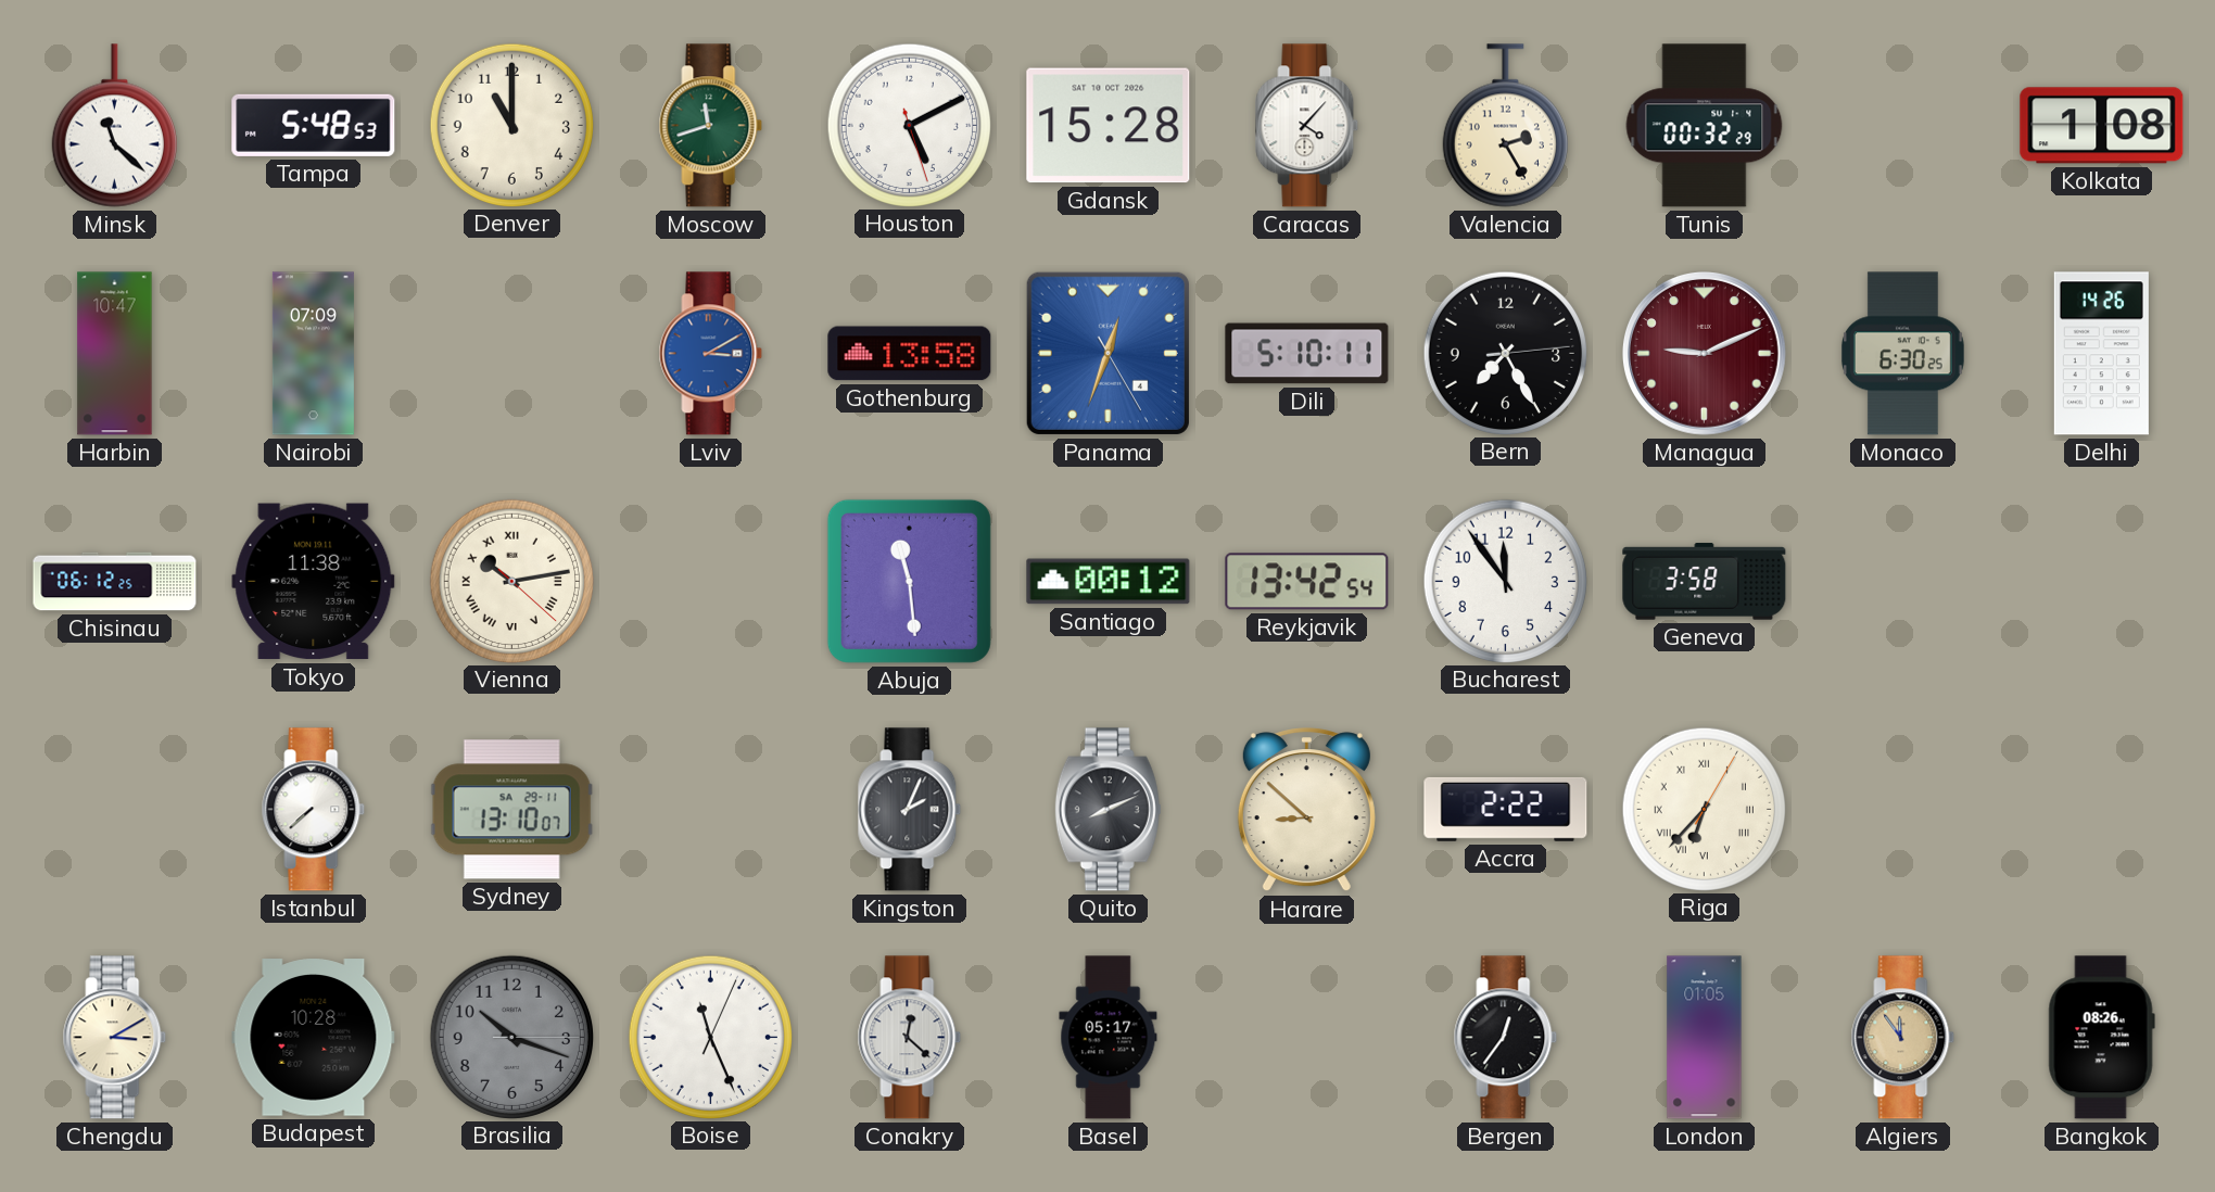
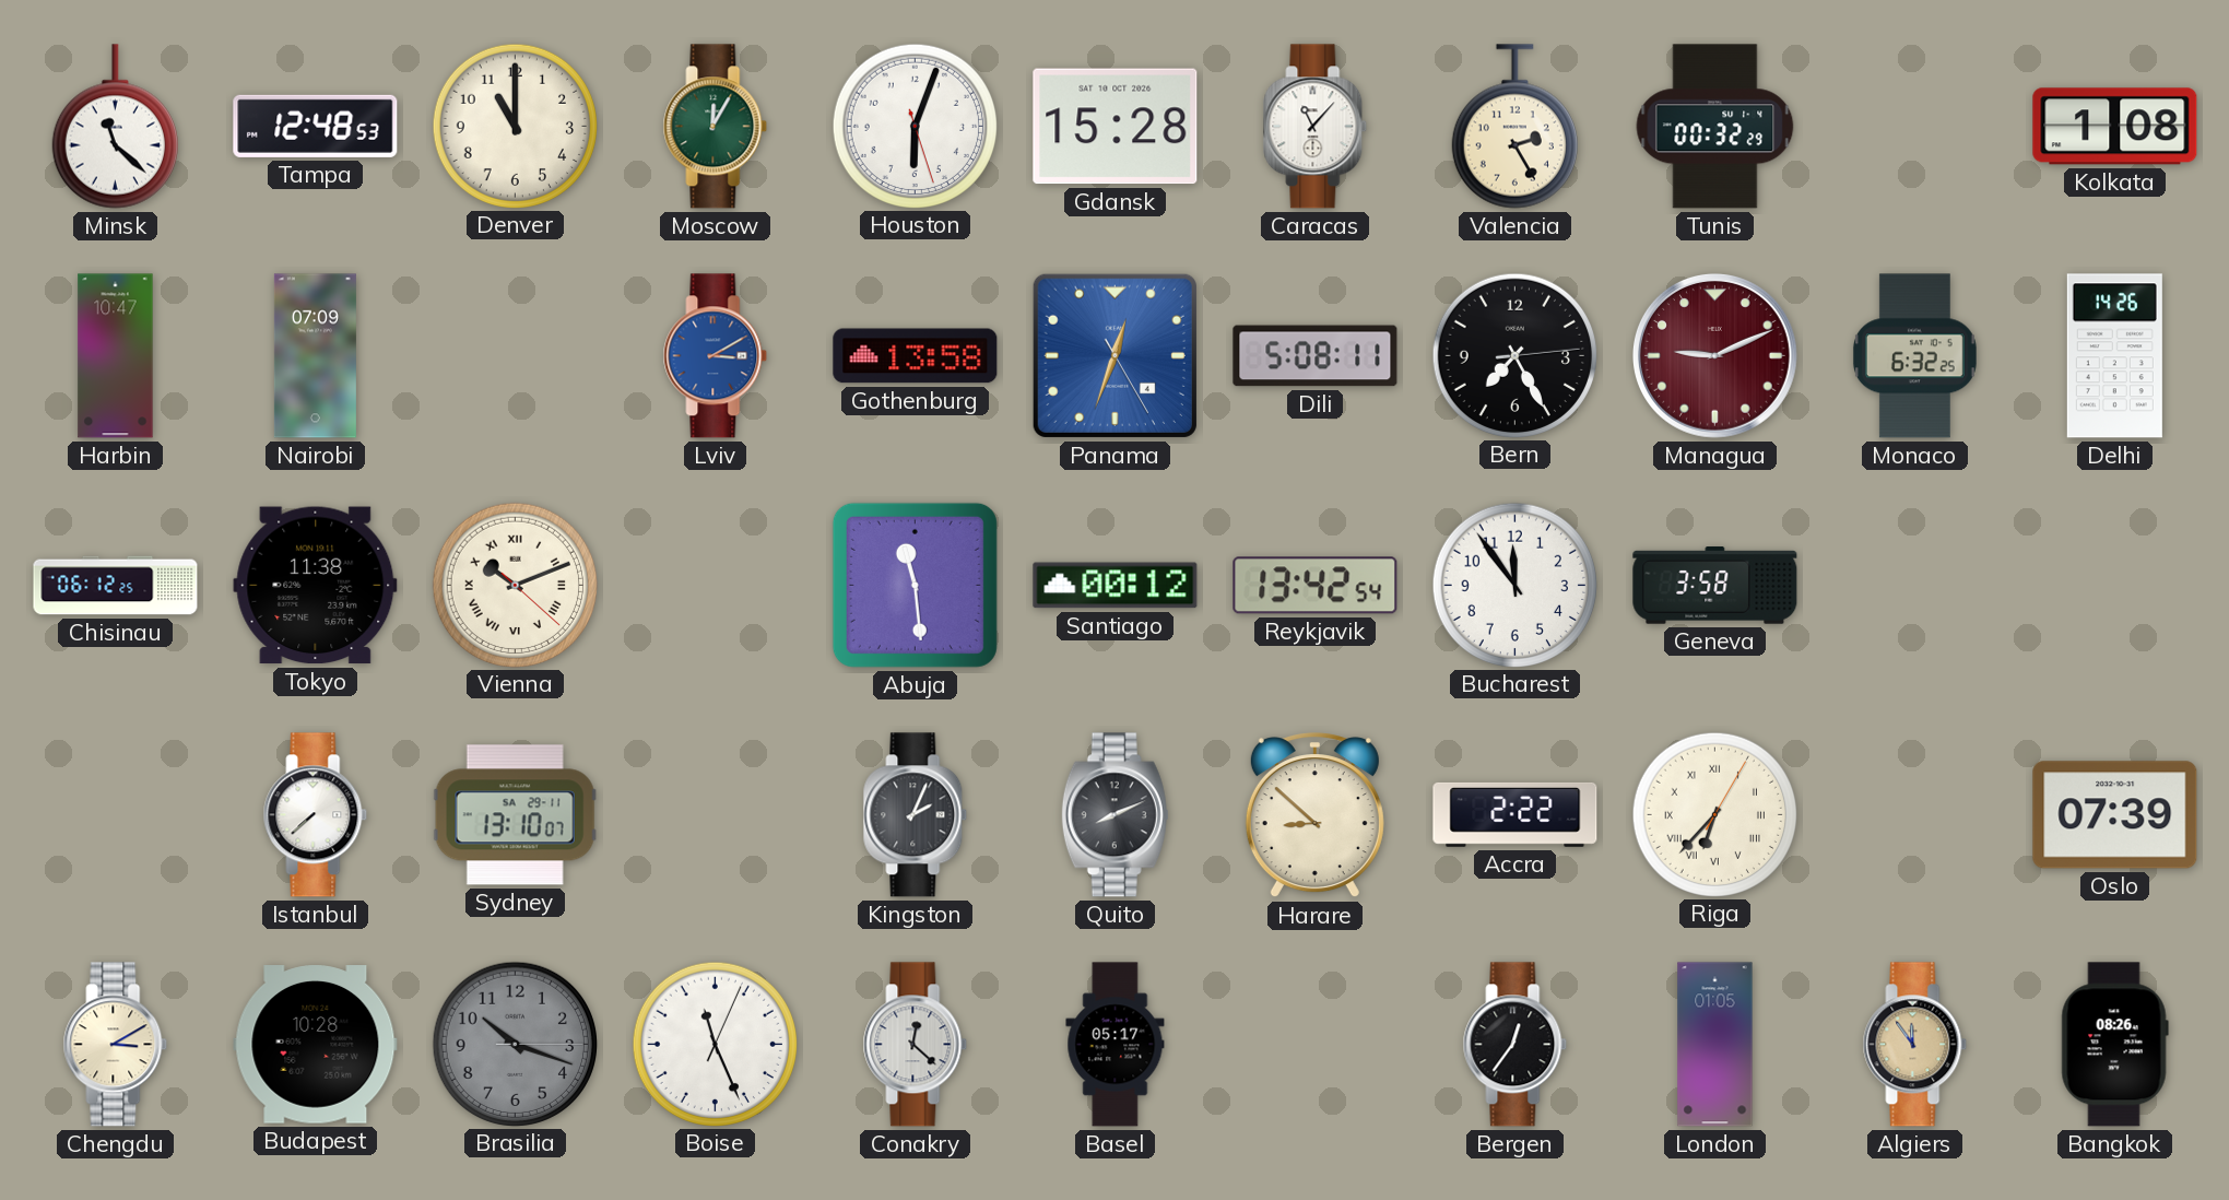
Tampa: 5:48 -> 12:48 (316, 126)
Moscow: 11:42 -> 12:05 (716, 127)
Houston: 5:10 -> 6:03 (915, 126)
Caracas: 4:07 -> 11:07 (1316, 127)
Dili: 5:10 -> 5:08 (1316, 356)
Monaco: 6:30 -> 6:32 (1914, 356)
Vienna: 10:13 -> 10:11 (515, 585)
Oslo: none -> 07:39 (2115, 815)
